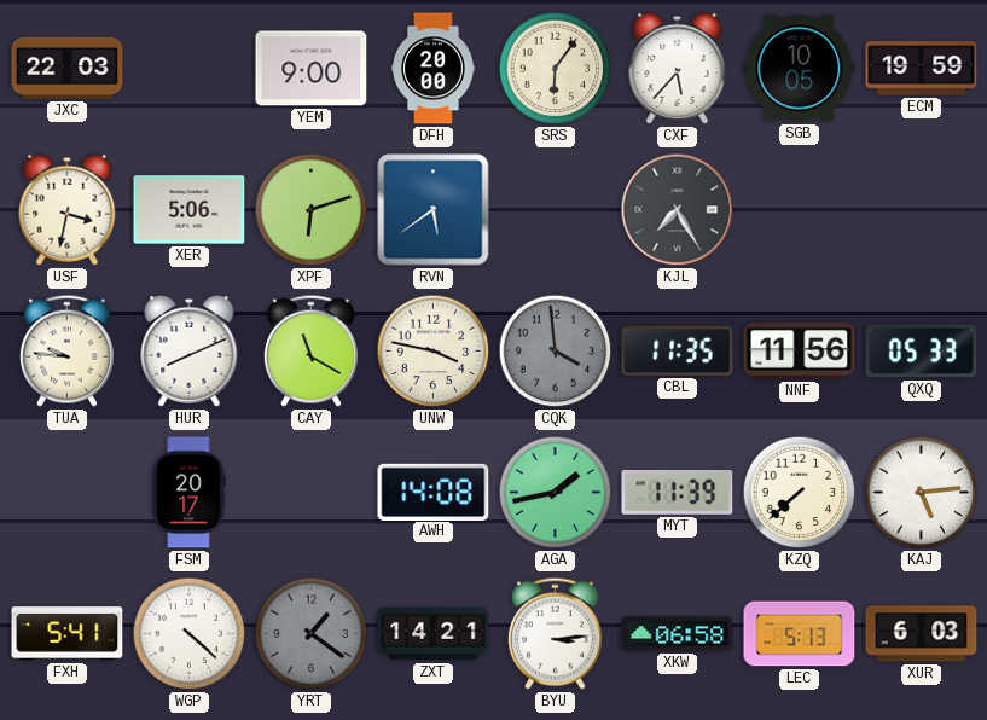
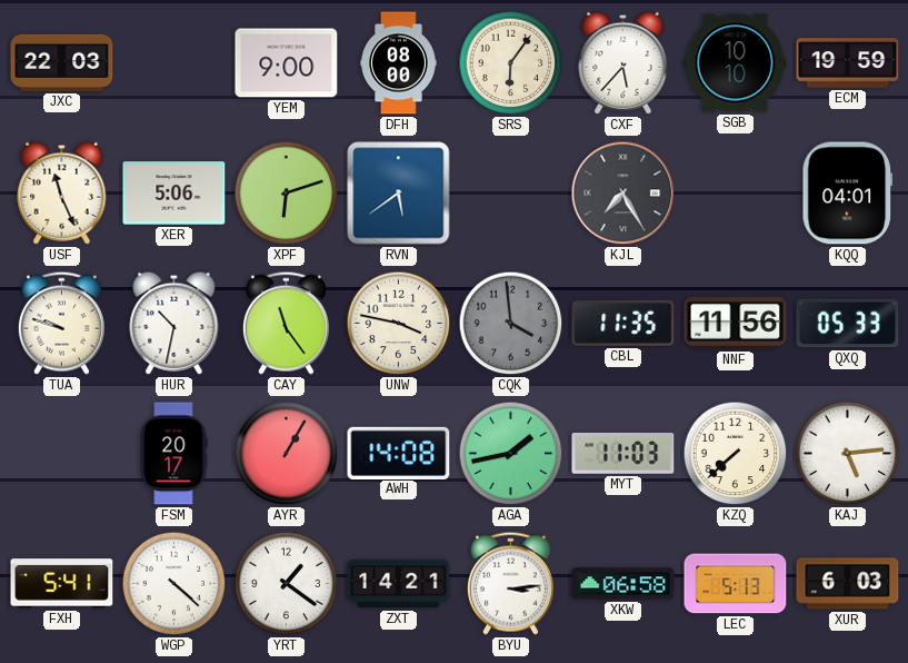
DFH: 20:00 -> 08:00 (399, 63)
SGB: 10:05 -> 10:10 (736, 63)
USF: 3:32 -> 11:26 (62, 192)
KQQ: none -> 04:01 (847, 194)
TUA: 9:46 -> 9:48 (61, 323)
HUR: 8:11 -> 10:32 (174, 323)
CAY: 11:20 -> 11:24 (286, 323)
AYR: none -> 1:05 (287, 454)
MYT: 11:39 -> 11:03 (623, 453)
YRT dial: grey -> white (287, 584)
